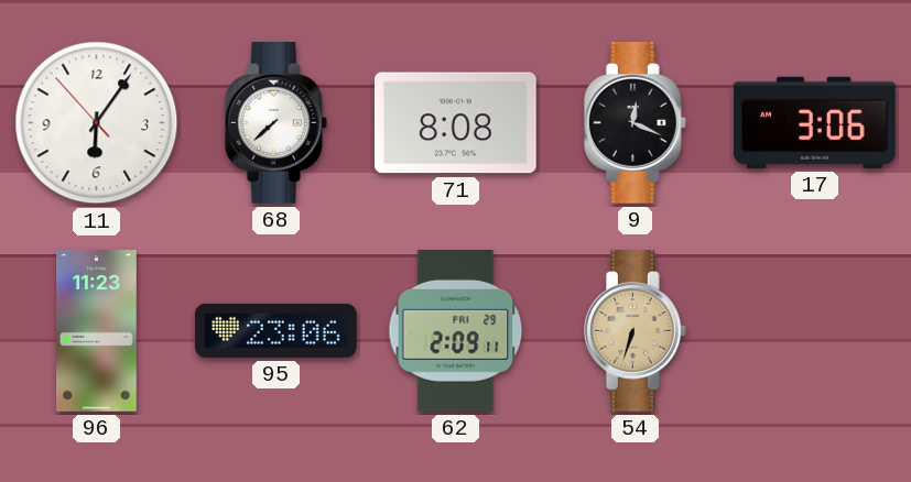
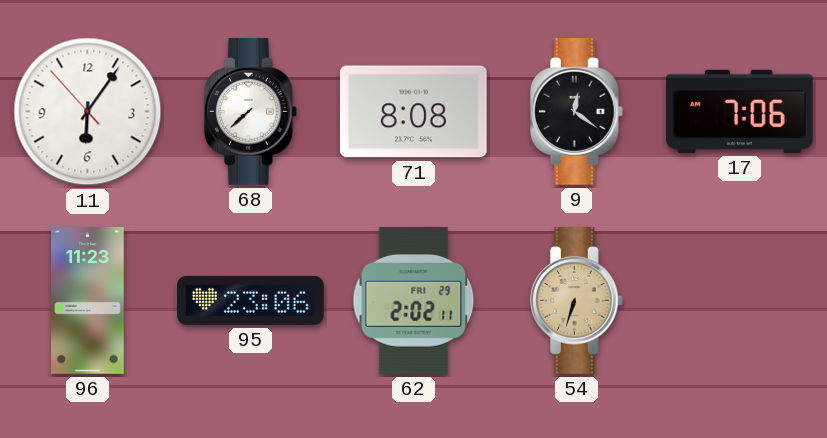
9: 12:19 -> 12:21 (576, 112)
17: 3:06 -> 7:06 (739, 111)
62: 2:09 -> 2:02 (414, 300)
